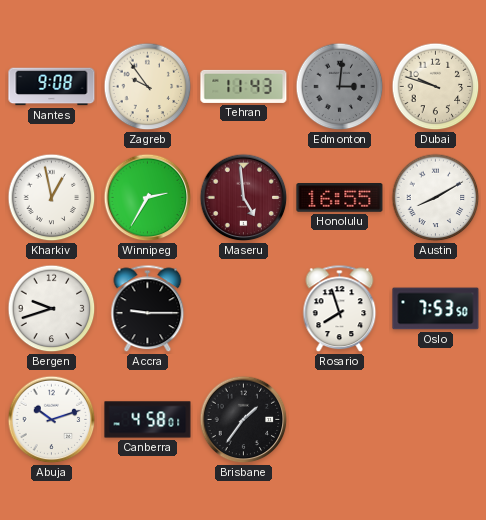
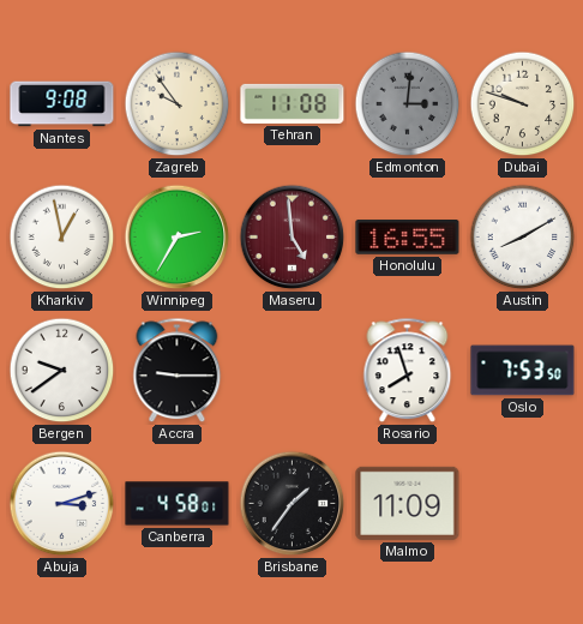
Tehran: 11:43 -> 11:08 (293, 103)
Bergen: 9:42 -> 9:39 (62, 371)
Abuja: 10:12 -> 3:12 (62, 504)
Malmo: none -> 11:09 (408, 503)
